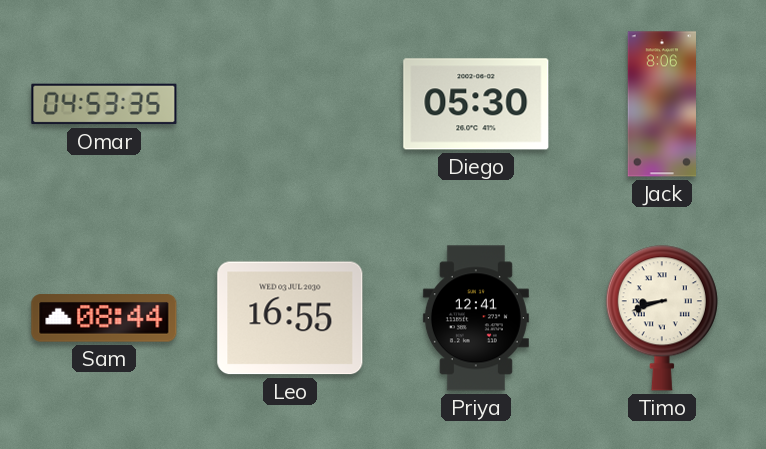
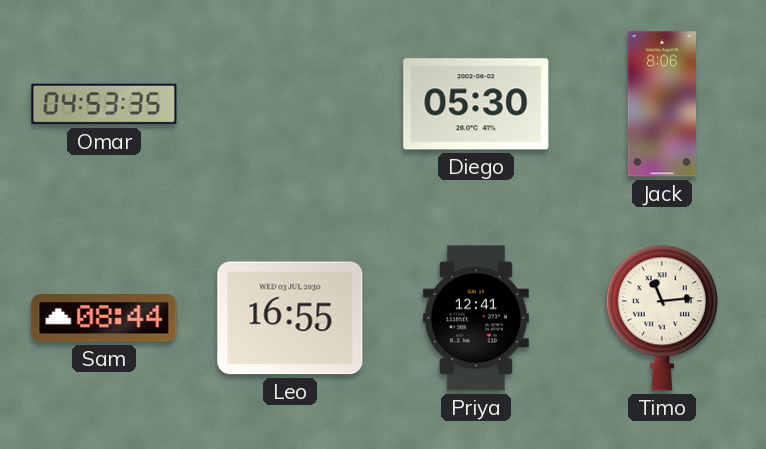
Timo: 8:42 -> 11:14 (662, 318)
